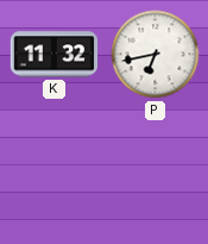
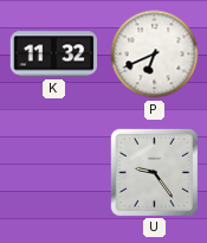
P: 6:43 -> 6:41 (155, 55)
U: none -> 9:24 (154, 172)
